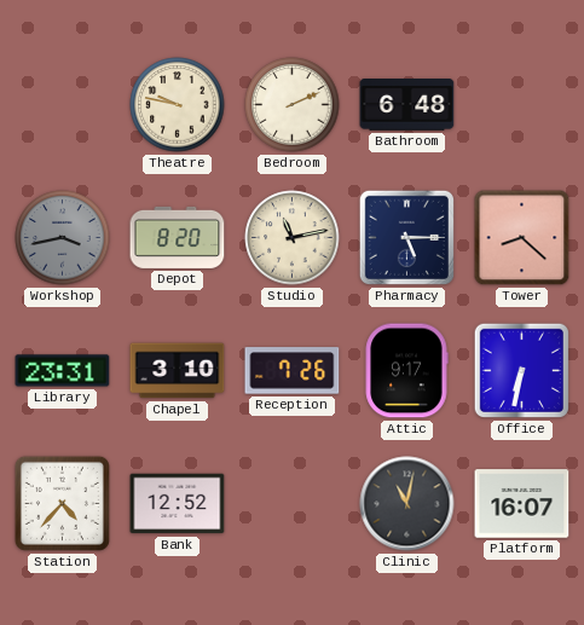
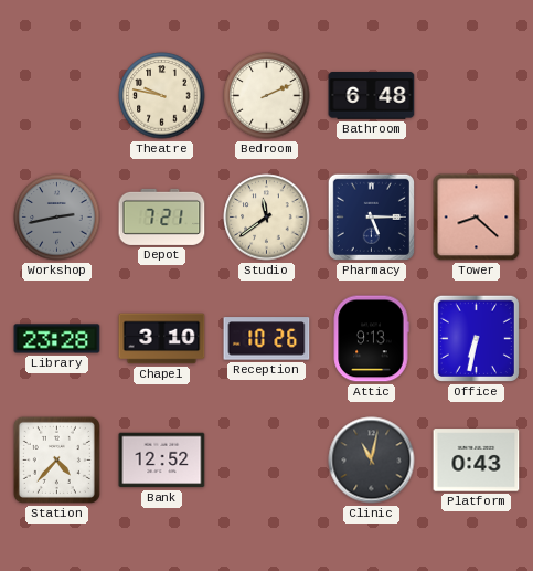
Workshop: 3:43 -> 2:43 (57, 218)
Depot: 8:20 -> 7:21 (162, 216)
Studio: 11:13 -> 11:39 (267, 218)
Library: 23:31 -> 23:28 (57, 339)
Reception: 7:26 -> 10:26 (267, 339)
Attic: 9:17 -> 9:13 (371, 339)
Platform: 16:07 -> 0:43 (477, 461)
